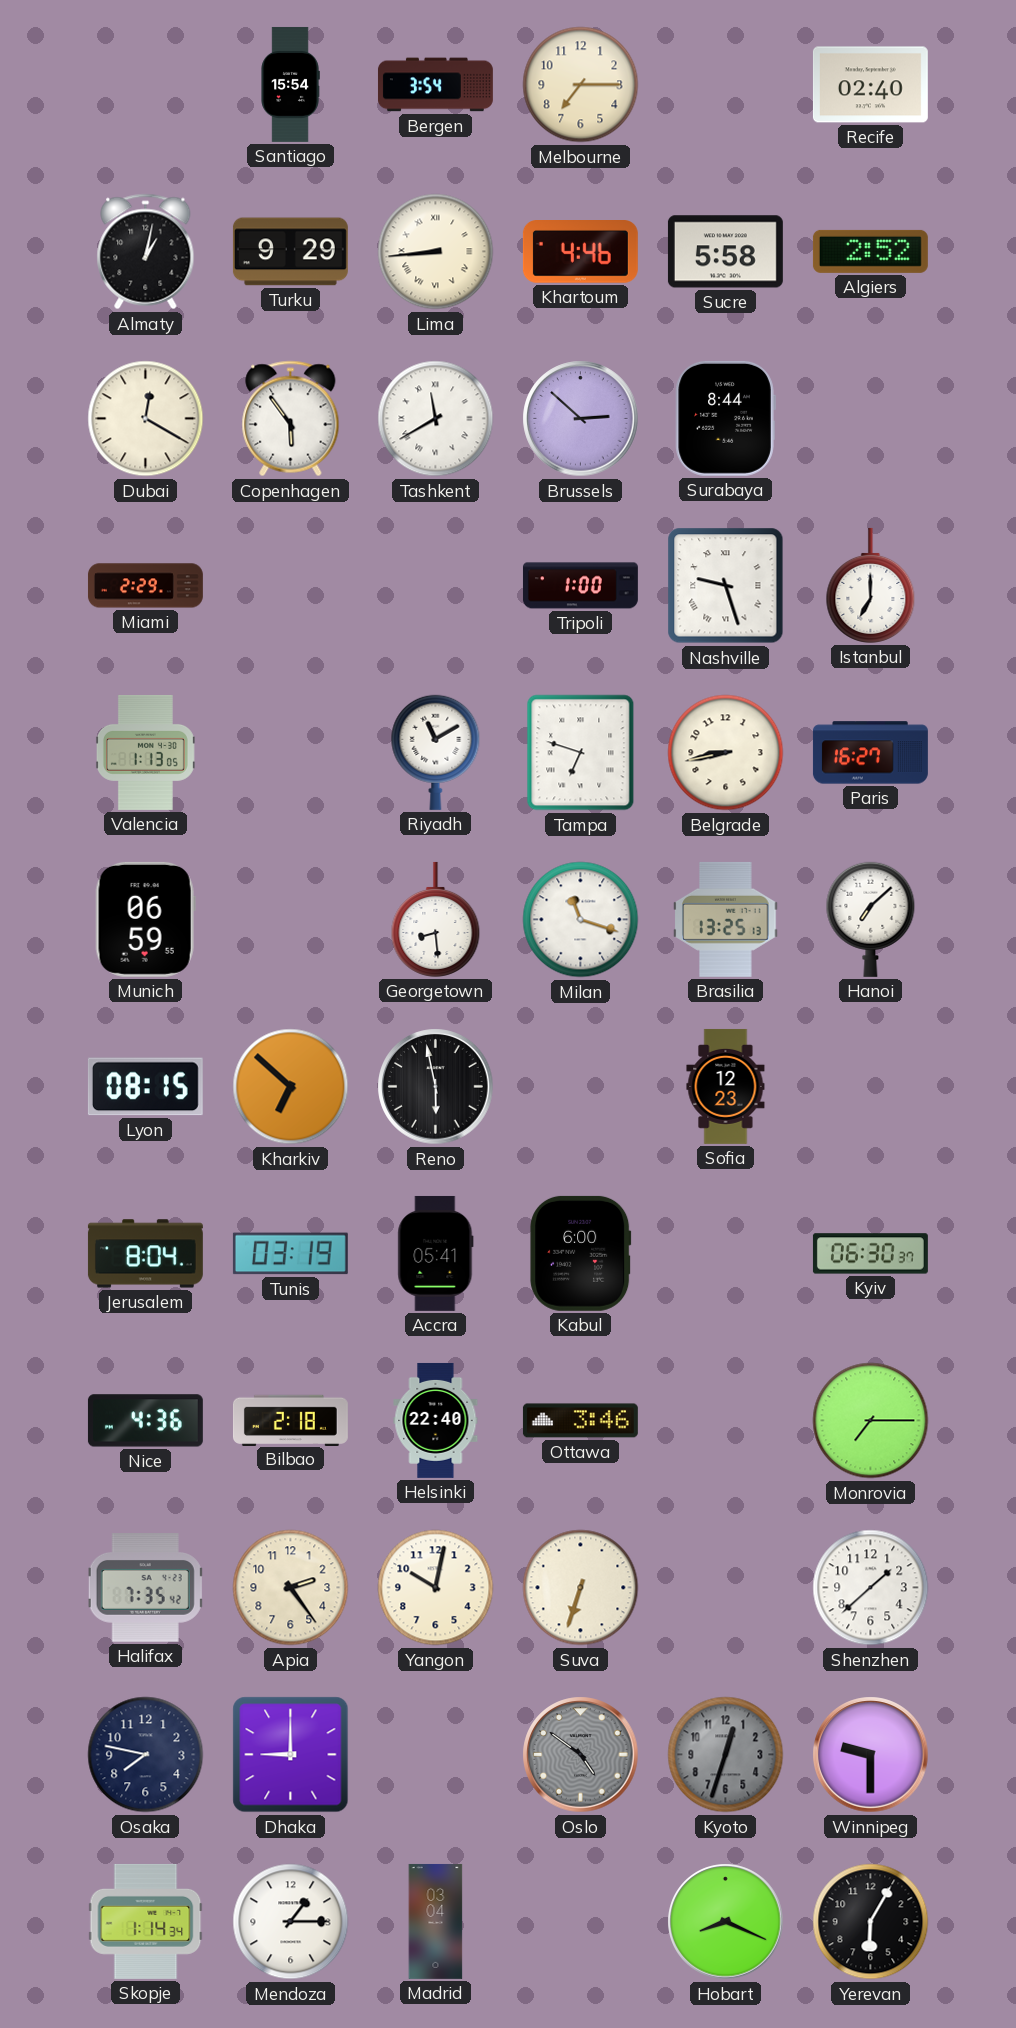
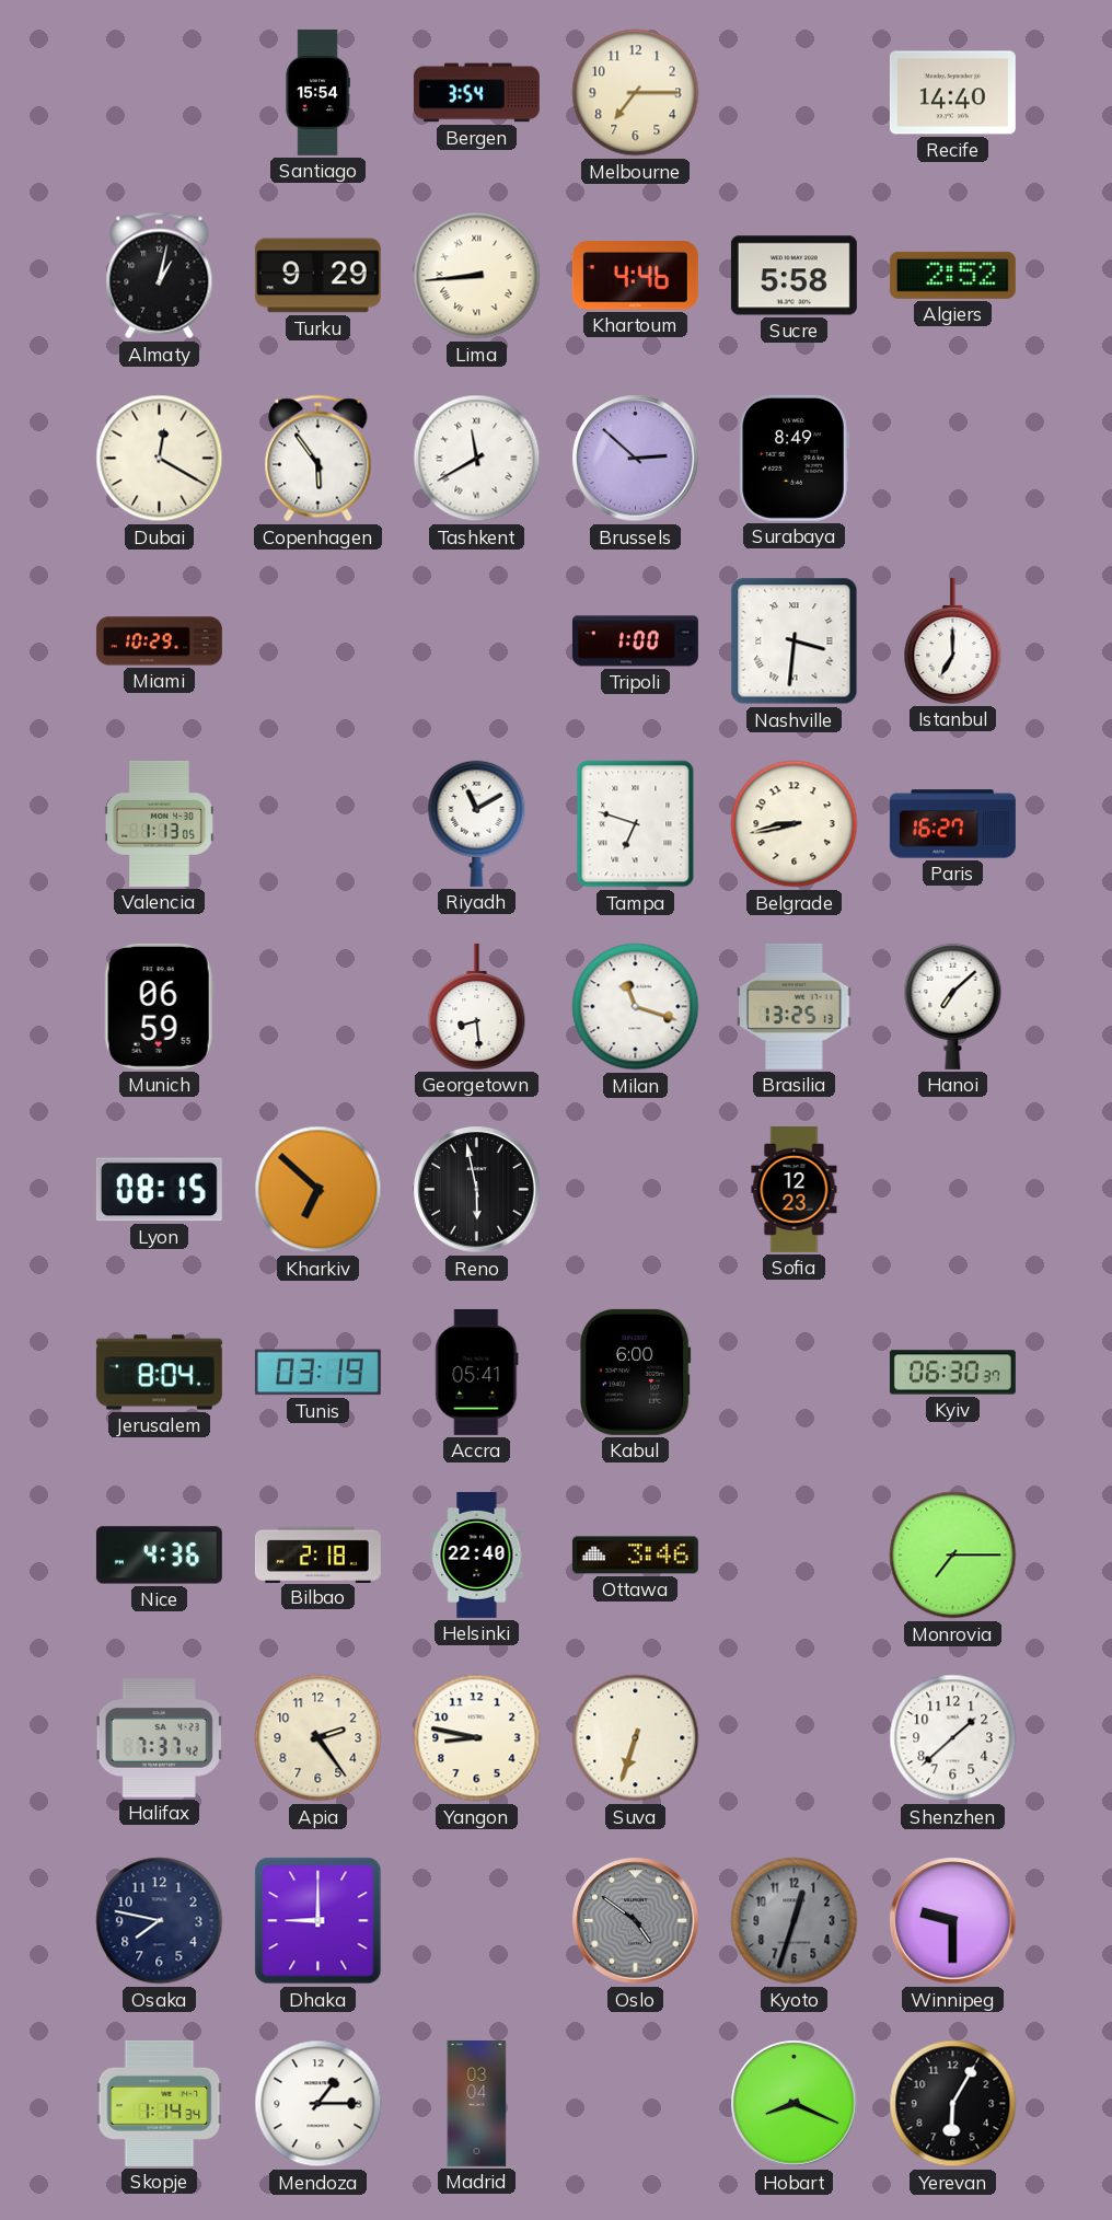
Recife: 02:40 -> 14:40 (952, 93)
Surabaya: 8:44 -> 8:49 (794, 458)
Miami: 2:29 -> 10:29 (159, 641)
Nashville: 9:27 -> 3:31 (795, 641)
Halifax: 7:35 -> 7:37 (160, 1738)
Yangon: 10:02 -> 8:47 (477, 1738)
